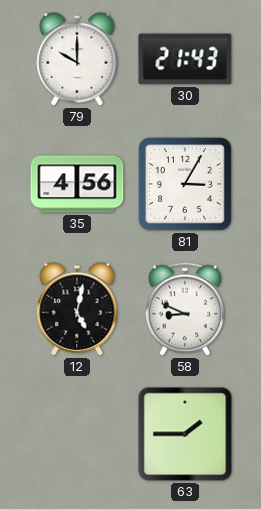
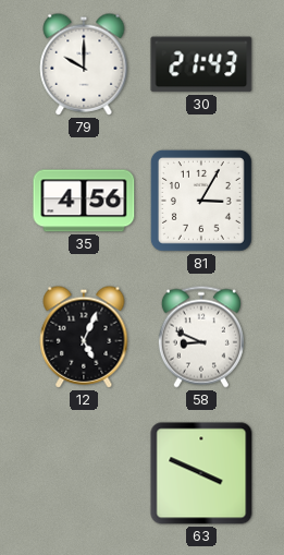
12: 5:02 -> 5:04 (84, 337)
63: 1:45 -> 3:49 (201, 473)
